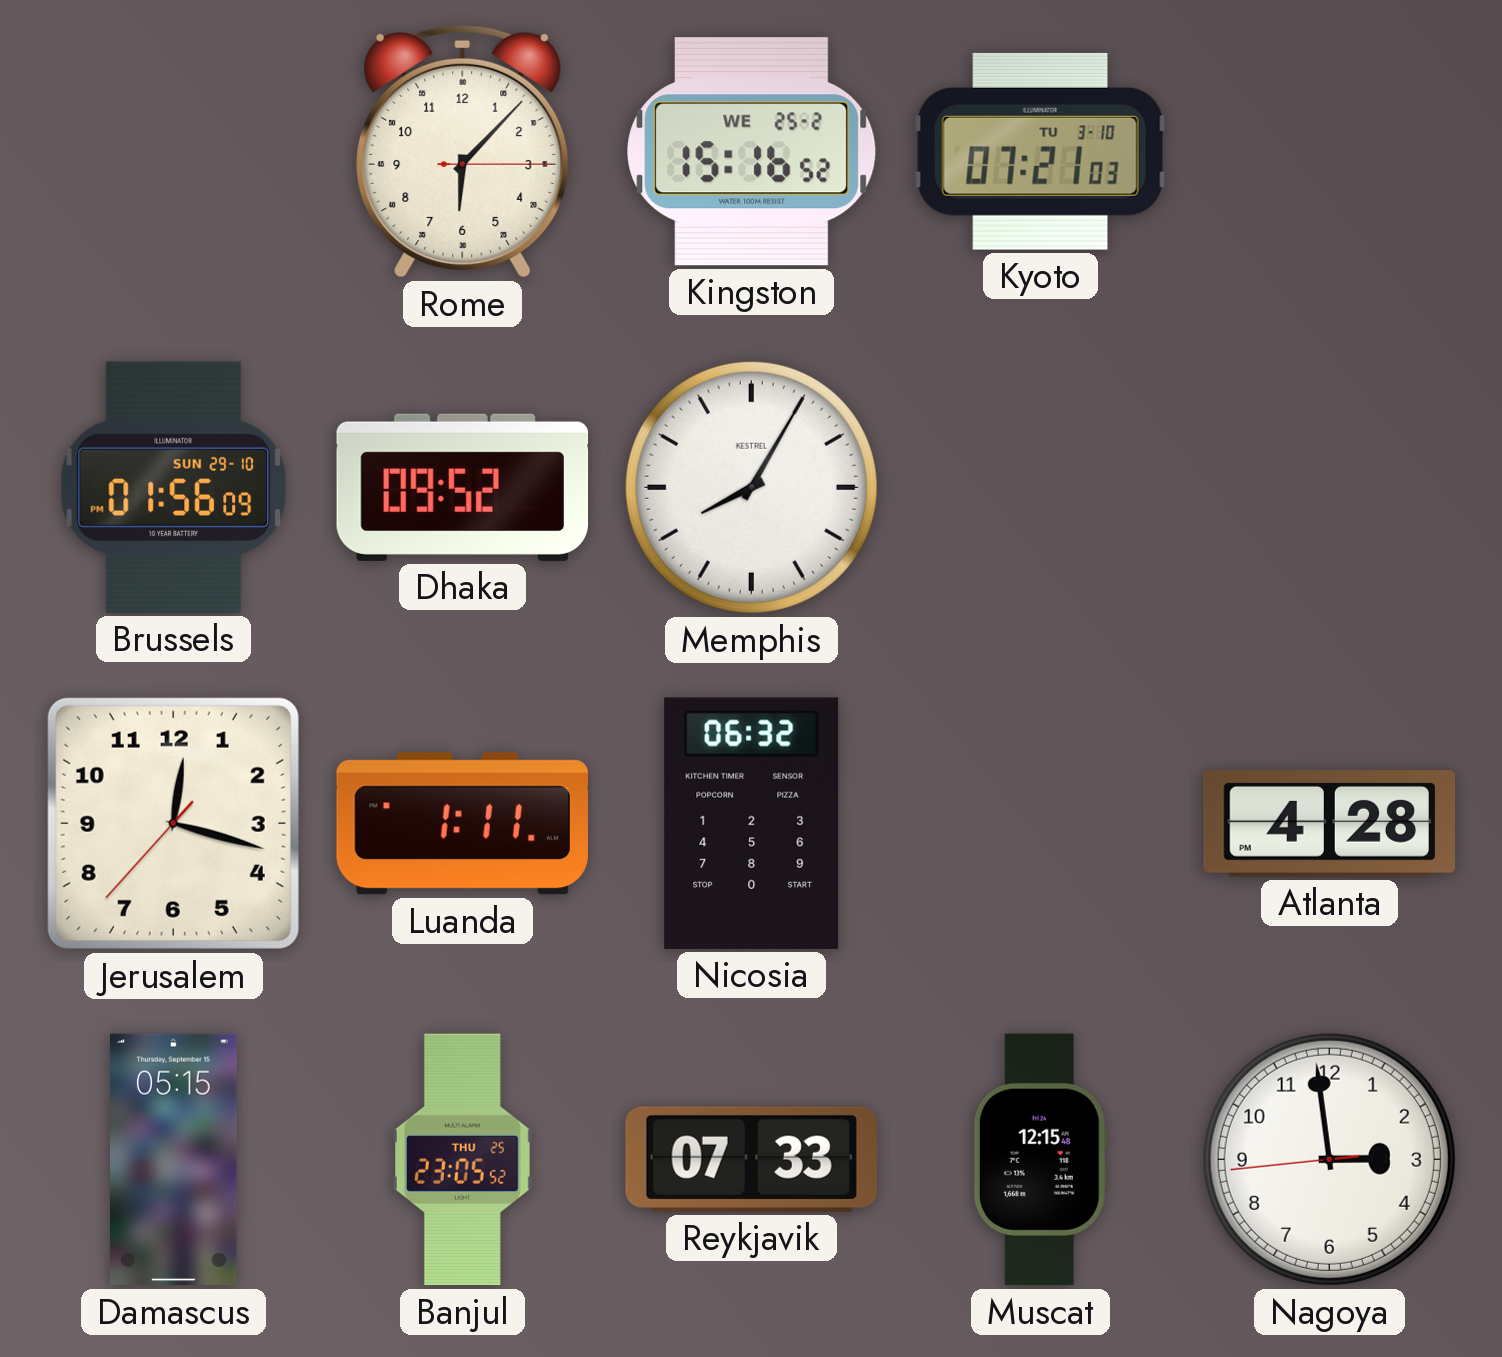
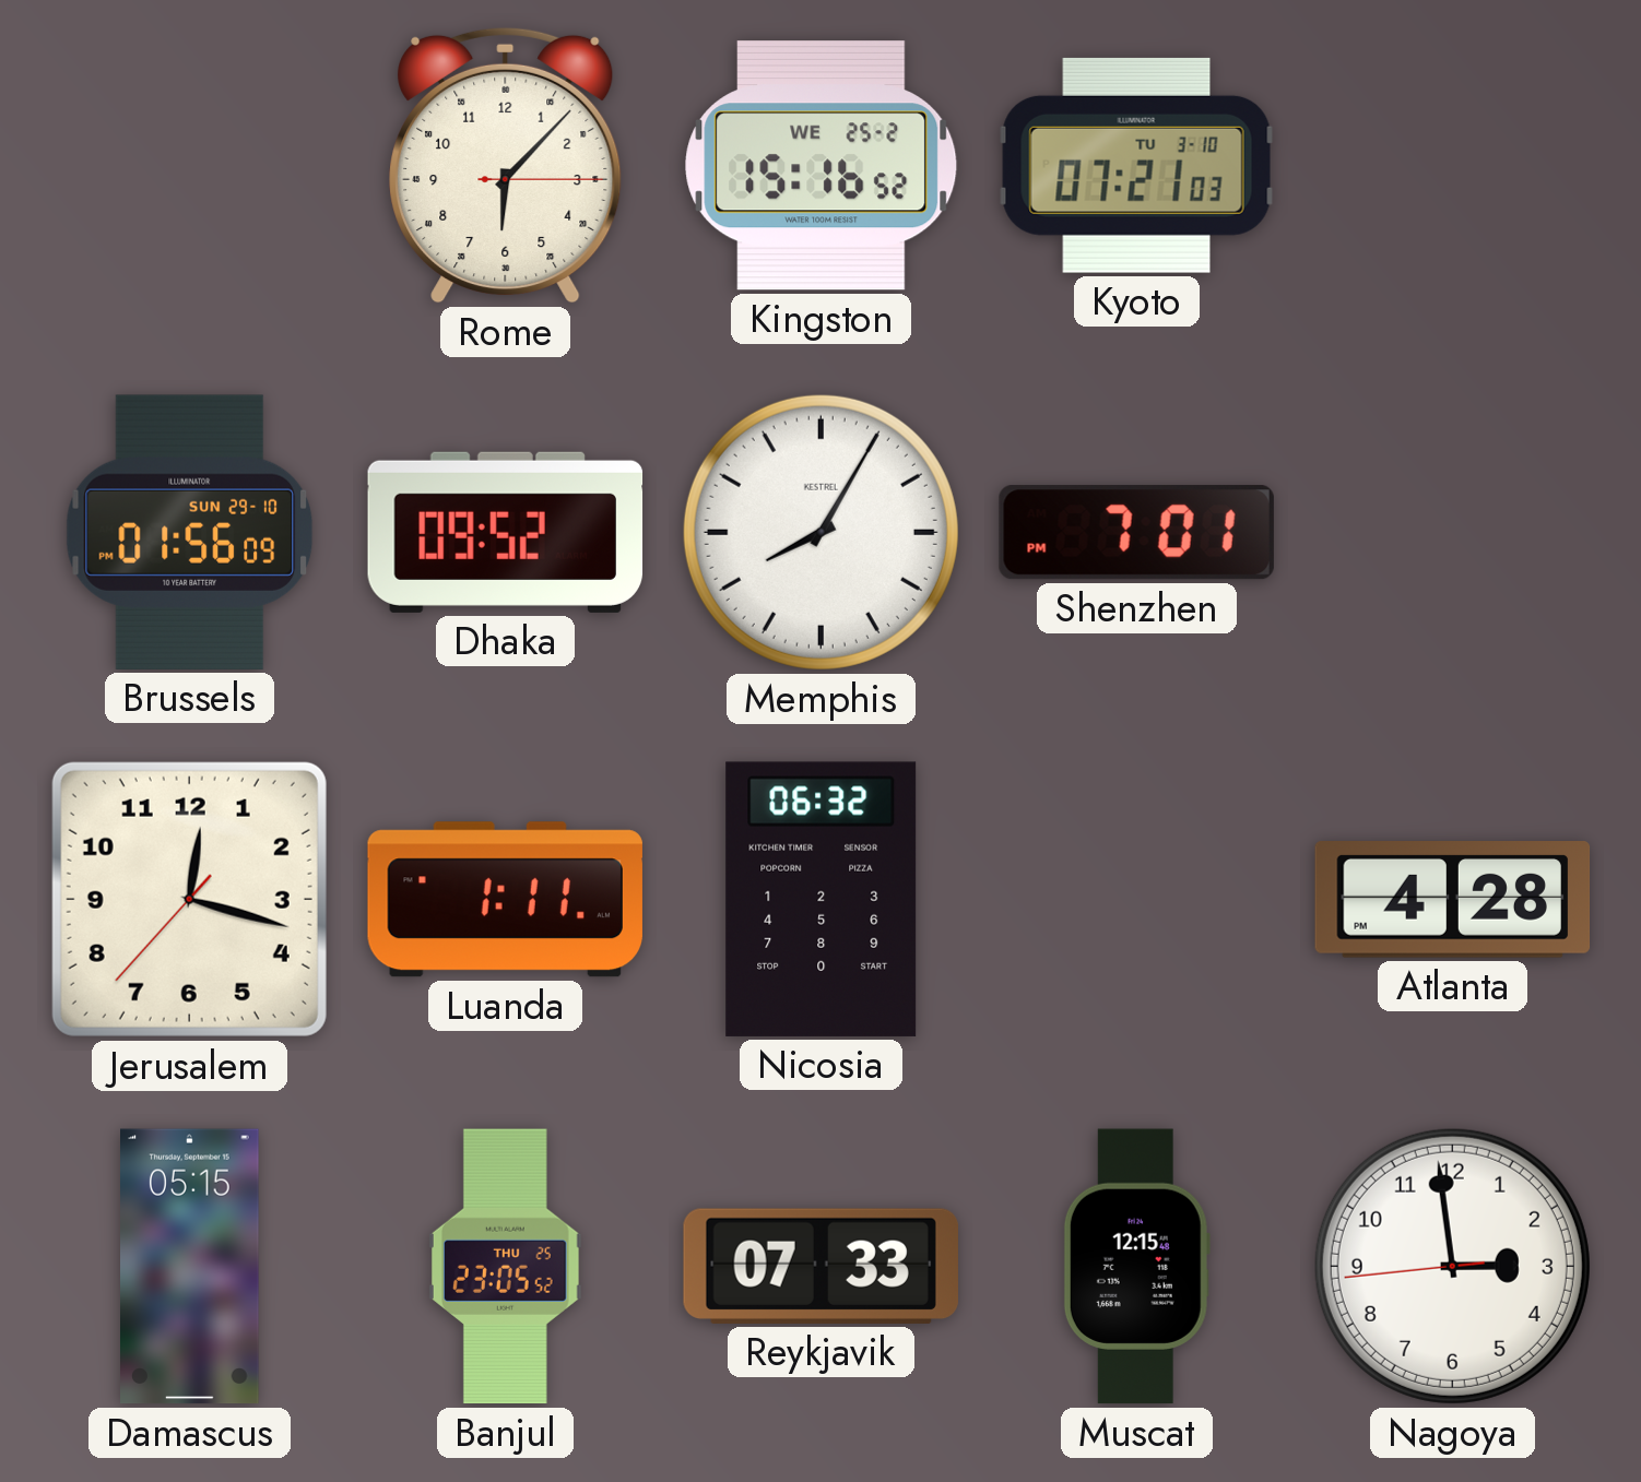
Shenzhen: none -> 7:01 (1136, 533)
